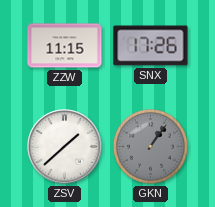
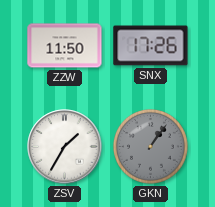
ZZW: 11:15 -> 11:50 (65, 46)
ZSV: 1:38 -> 1:35 (65, 147)
